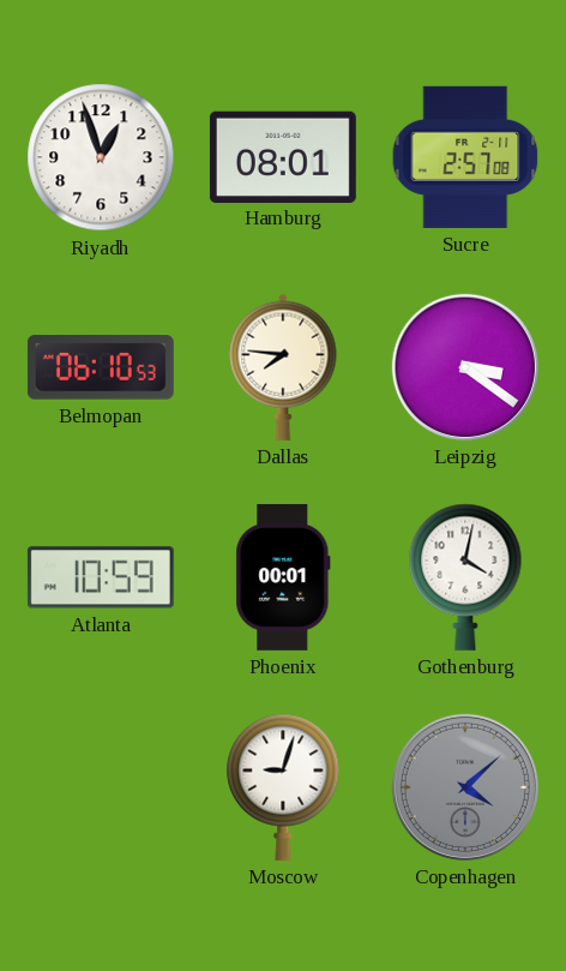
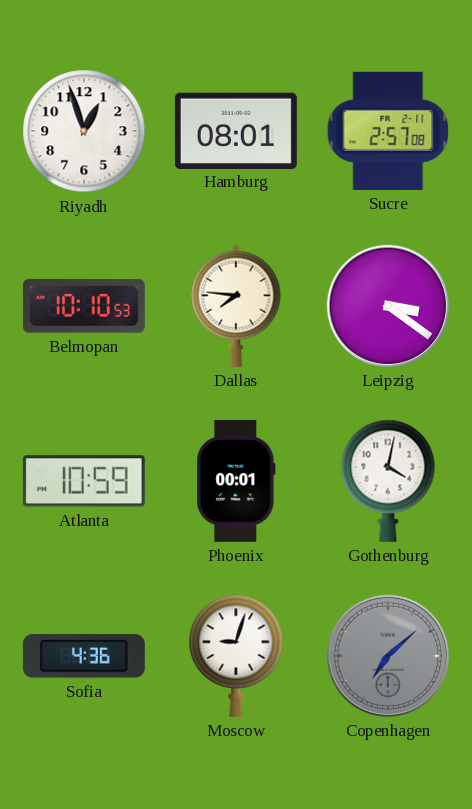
Belmopan: 06:10 -> 10:10 (84, 306)
Sofia: none -> 4:36 (84, 656)
Copenhagen: 4:08 -> 7:08 (388, 656)
